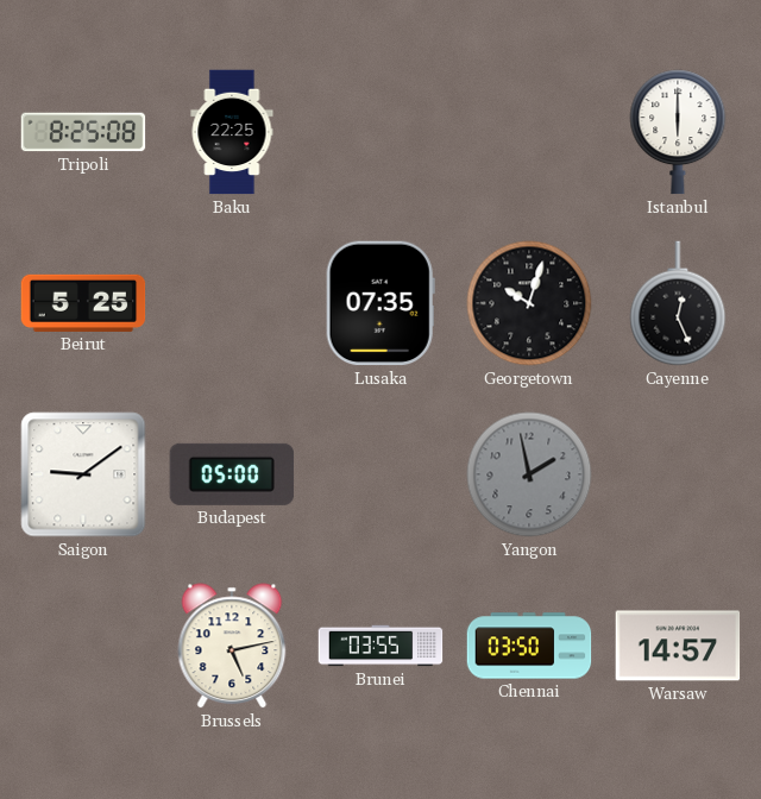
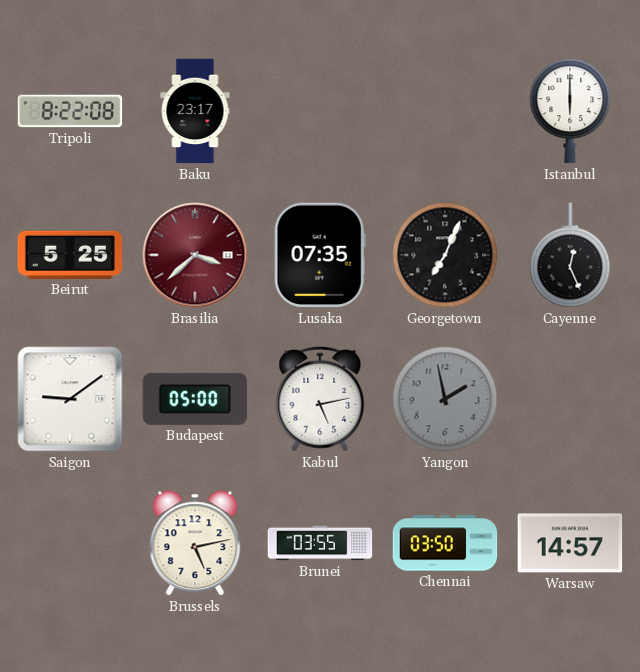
Tripoli: 8:25 -> 8:22 (70, 111)
Baku: 22:25 -> 23:17 (195, 111)
Brasilia: none -> 3:38 (195, 255)
Georgetown: 10:03 -> 7:04 (445, 255)
Kabul: none -> 5:13 (320, 399)
